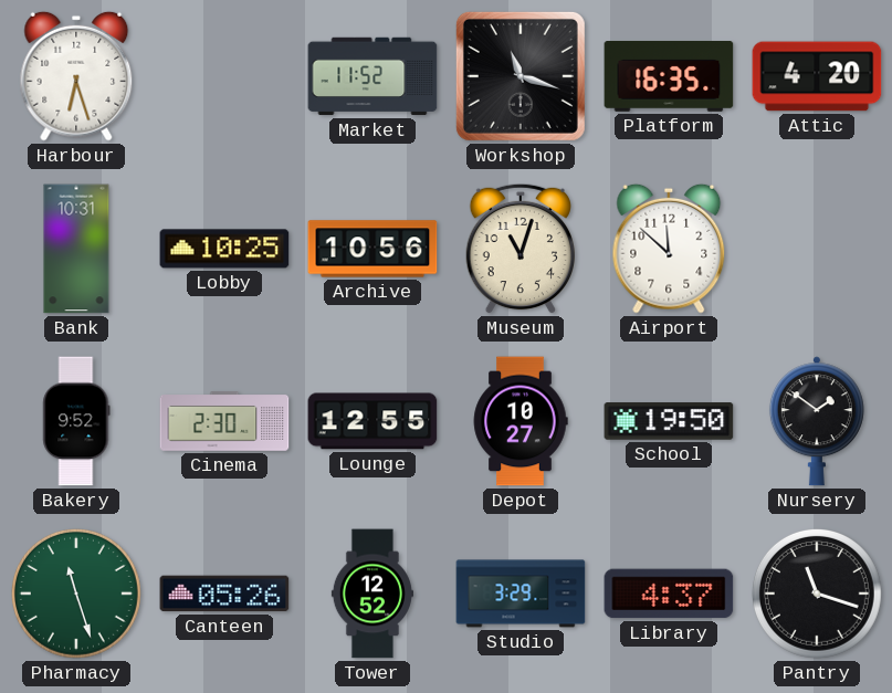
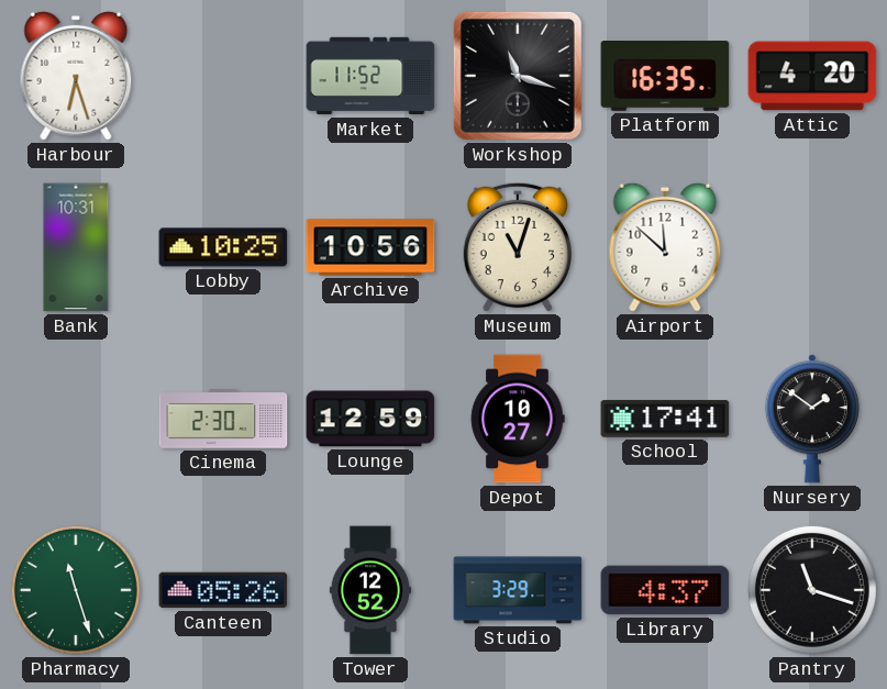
Bakery: 9:52 -> none (76, 421)
Lounge: 12:55 -> 12:59 (370, 419)
School: 19:50 -> 17:41 (665, 419)
